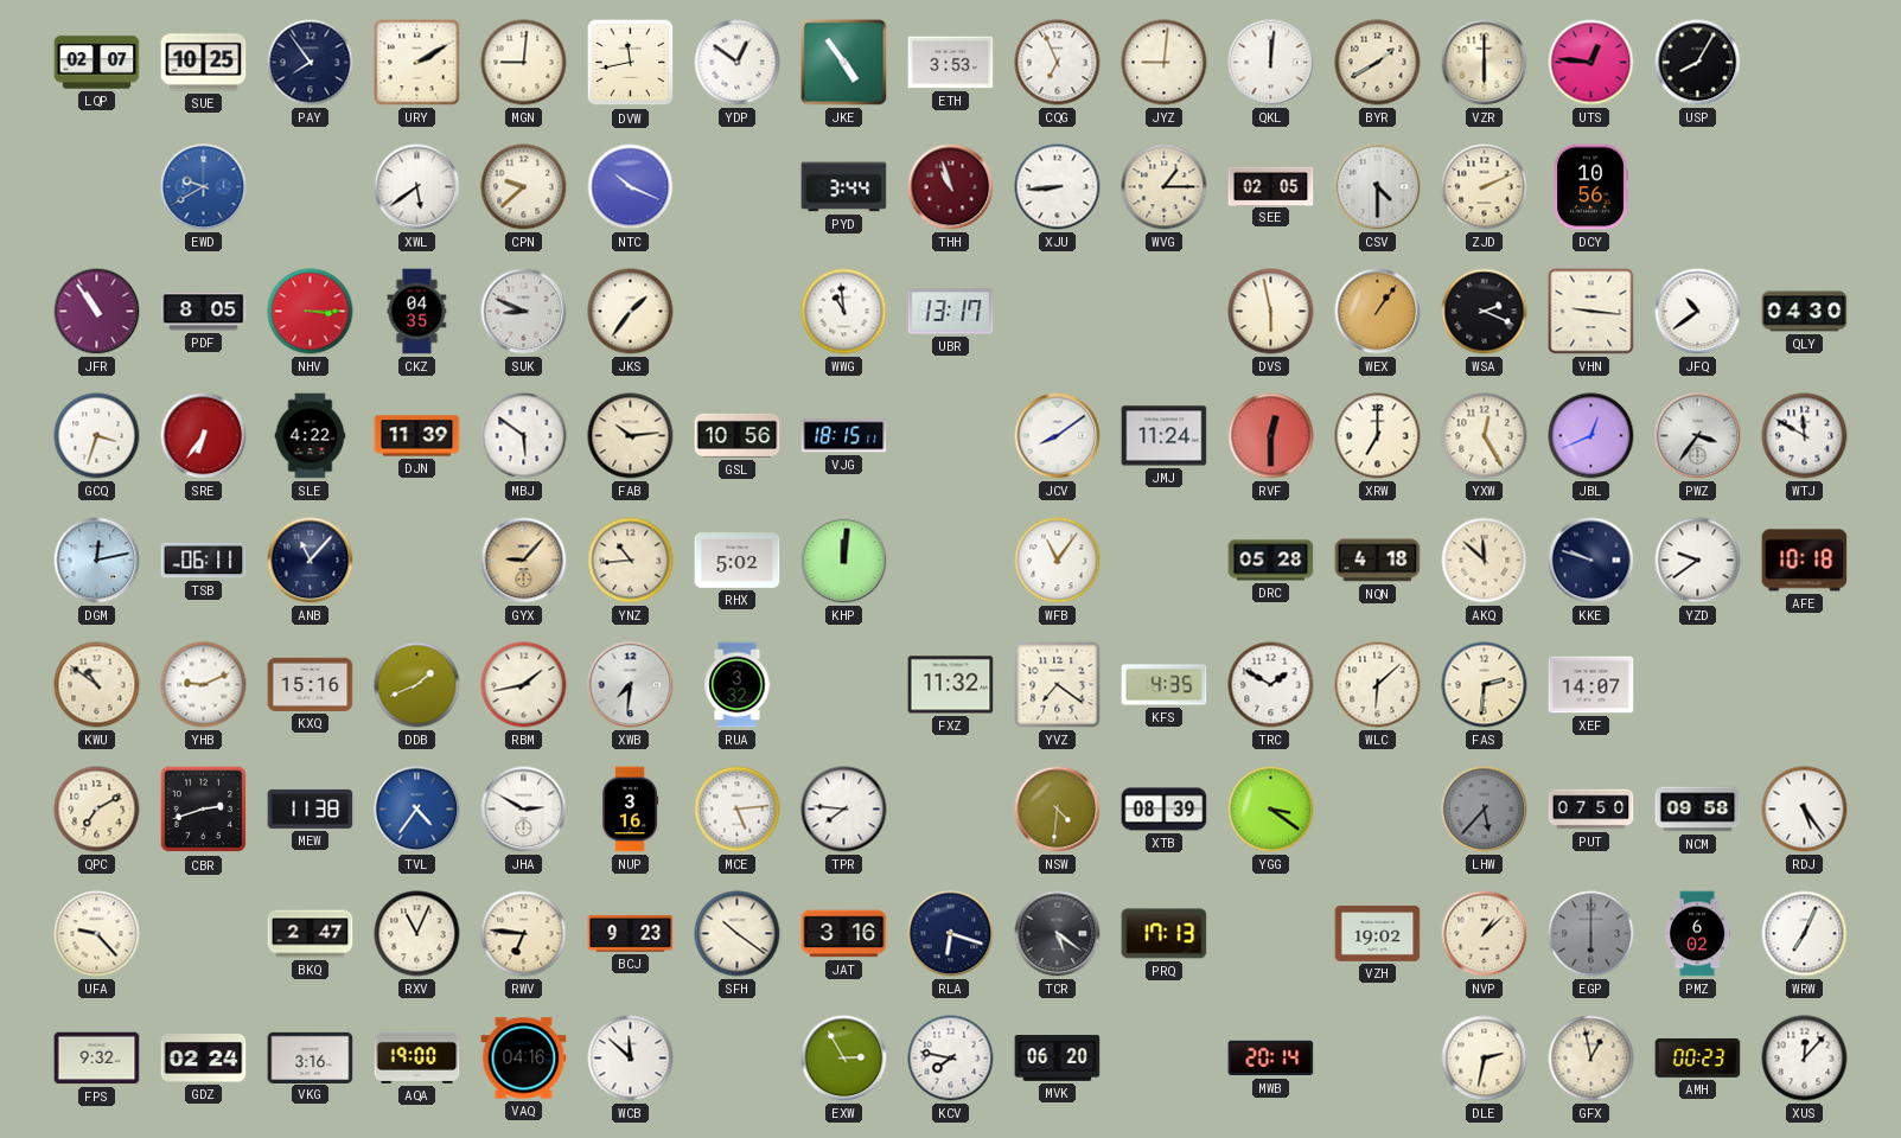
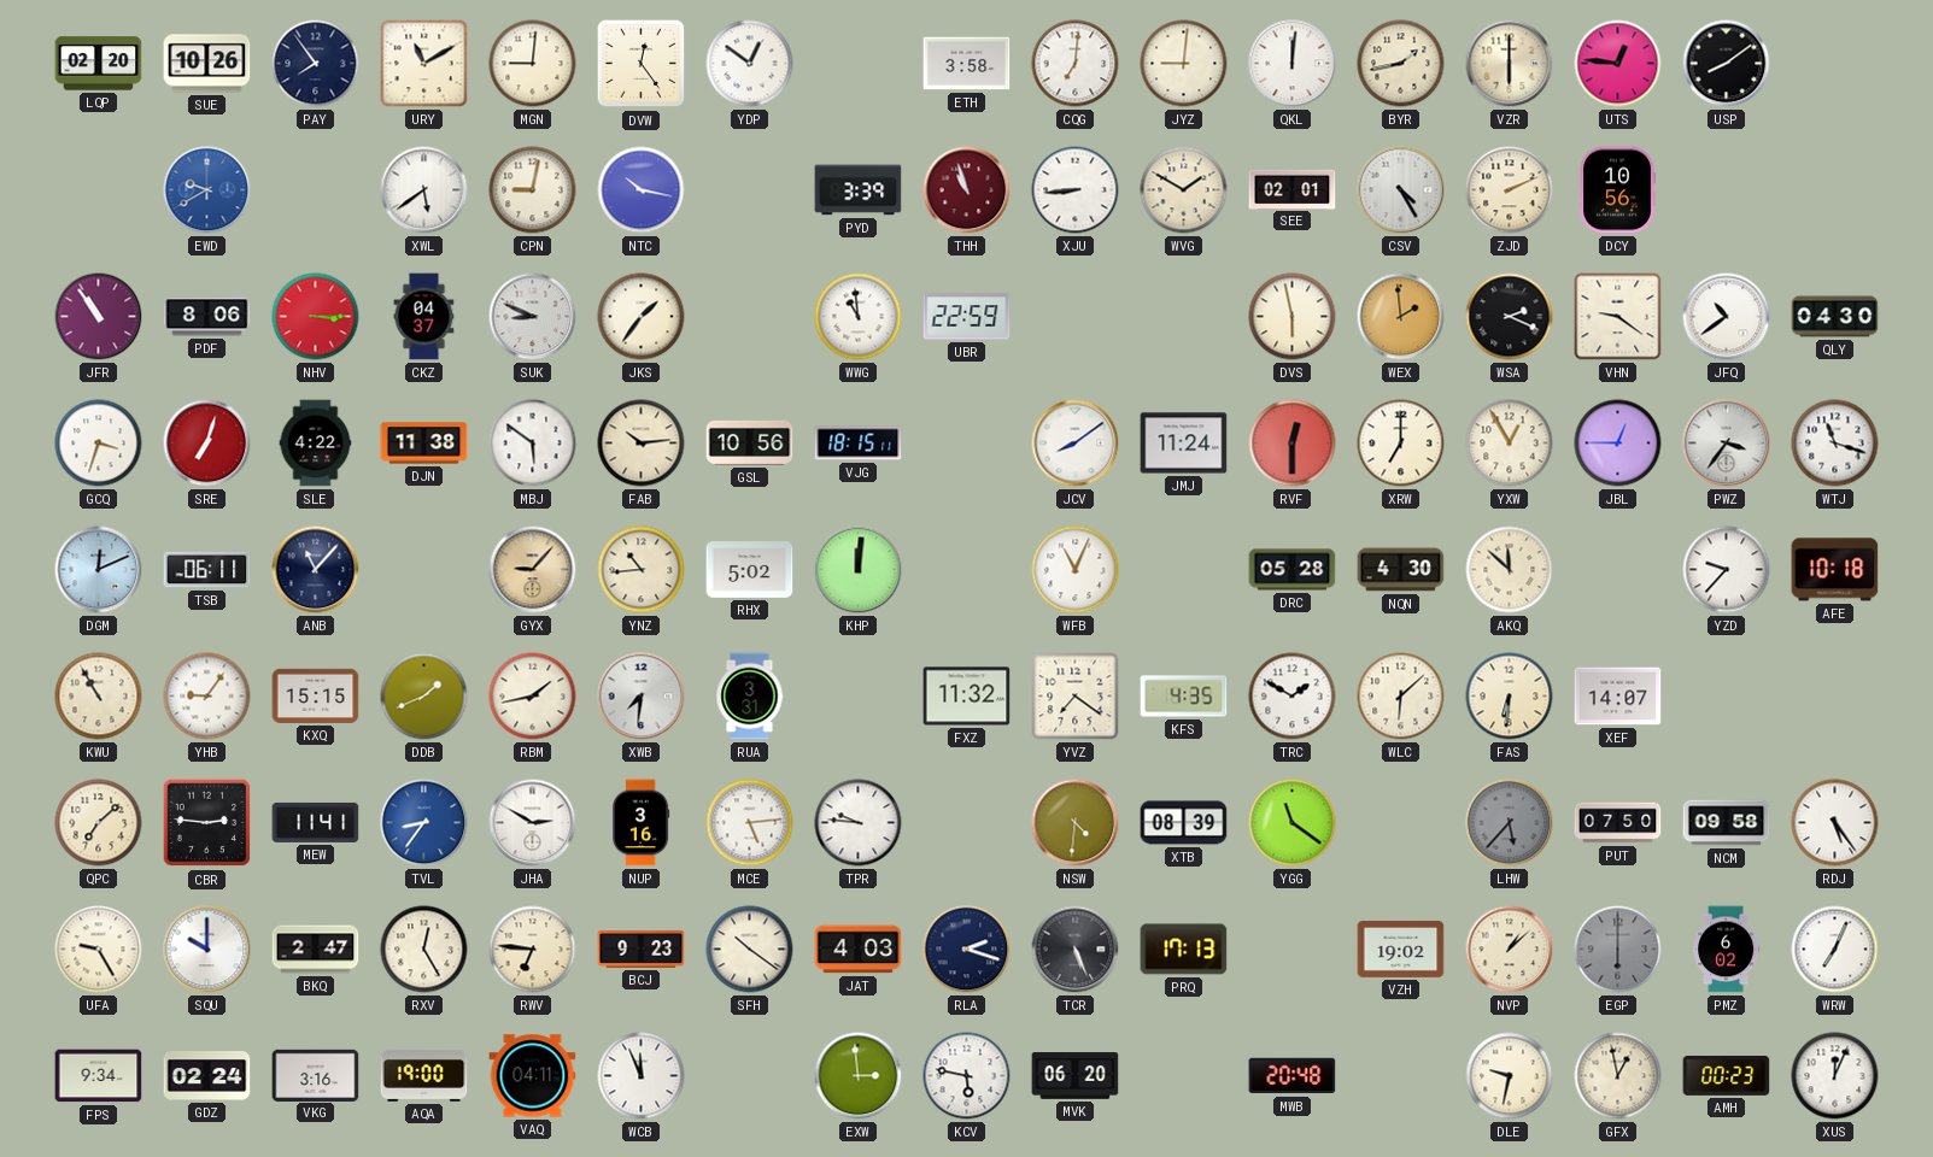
LQP: 02:07 -> 02:20 (99, 64)
SUE: 10:25 -> 10:26 (207, 64)
URY: 2:10 -> 11:10 (424, 64)
DVW: 11:43 -> 12:24 (642, 64)
JKE: 4:54 -> none (844, 63)
ETH: 3:53 -> 3:58 (967, 64)
CQG: 6:56 -> 7:01 (1076, 64)
BYR: 1:40 -> 1:43 (1401, 64)
USP: 8:05 -> 8:09 (1727, 64)
CPN: 9:38 -> 9:02 (533, 190)
NTC: 10:19 -> 10:17 (642, 190)
PYD: 3:44 -> 3:39 (859, 190)
WVG: 1:15 -> 1:50 (1184, 190)
SEE: 02:05 -> 02:01 (1293, 189)
CSV: 4:30 -> 4:25 (1401, 190)
PDF: 8:05 -> 8:06 (207, 317)
CKZ: 04:35 -> 04:37 (424, 317)
UBR: 13:17 -> 22:59 (967, 317)
WEX: 1:06 -> 1:59 (1401, 317)
VHN: 9:16 -> 9:21 (1618, 317)
SRE: 6:36 -> 7:03 (207, 444)
DJN: 11:39 -> 11:38 (424, 444)
YXW: 12:25 -> 12:55 (1510, 444)
JBL: 12:41 -> 12:45 (1618, 444)
WTJ: 11:50 -> 11:18 (1835, 444)
DGM: 12:13 -> 12:11 (99, 570)
WFB: 11:06 -> 11:04 (1076, 570)
NQN: 4:18 -> 4:30 (1401, 570)
KKE: 9:48 -> none (1591, 561)
YZD: 9:39 -> 9:37 (1727, 570)
KWU: 10:51 -> 10:55 (99, 697)
YHB: 9:11 -> 9:06 (207, 697)
KXQ: 15:16 -> 15:15 (316, 695)
RUA: 3:32 -> 3:31 (750, 697)
FAS: 2:31 -> 6:31 (1510, 697)
QPC: 7:10 -> 7:08 (99, 823)
CBR: 2:42 -> 2:46 (207, 823)
MEW: 11:38 -> 11:41 (316, 822)
TVL: 4:36 -> 8:36 (424, 823)
TPR: 7:46 -> 9:46 (859, 823)
YGG: 3:21 -> 11:21 (1293, 823)
UFA: 9:23 -> 9:25 (99, 950)
SQU: none -> 10:00 (207, 950)
RXV: 11:04 -> 12:25 (424, 950)
JAT: 3:16 -> 4:03 (859, 950)
RLA: 6:18 -> 2:18 (967, 950)
TCR: 5:21 -> 5:26 (1076, 950)
FPS: 9:32 -> 9:34 (99, 1076)
VAQ: 04:16 -> 04:11 (533, 1076)
WCB: 11:52 -> 11:56 (642, 1076)
EXW: 2:55 -> 2:59 (859, 1076)
KCV: 7:47 -> 5:47 (967, 1076)
MWB: 20:14 -> 20:48 (1293, 1076)
DLE: 2:32 -> 9:32 (1510, 1076)
XUS: 12:07 -> 12:04 (1835, 1076)
